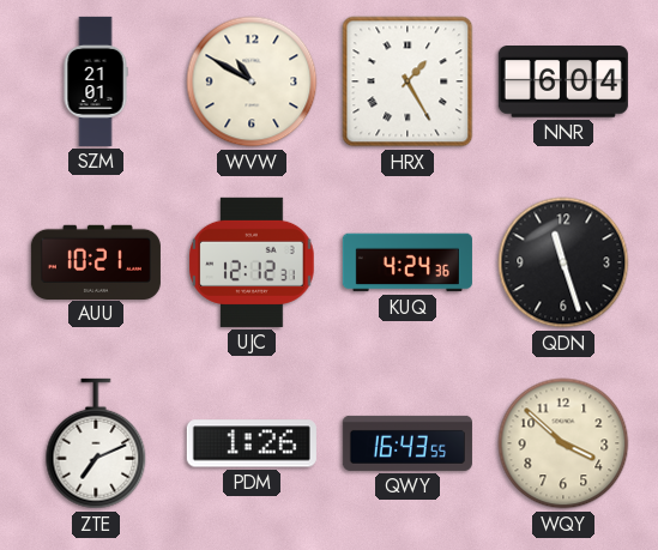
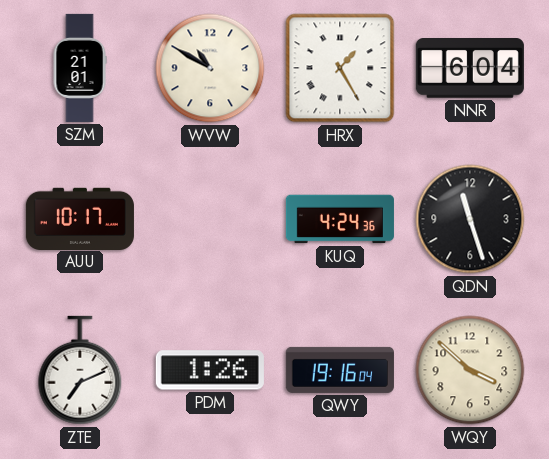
AUU: 10:21 -> 10:17 (80, 218)
UJC: 12:12 -> none (252, 262)
QWY: 16:43 -> 19:16 (340, 370)
